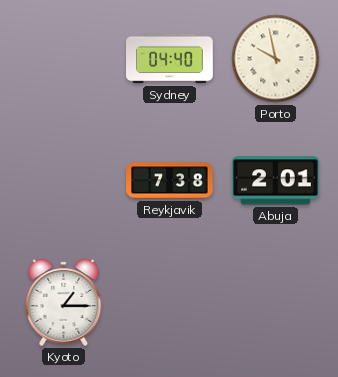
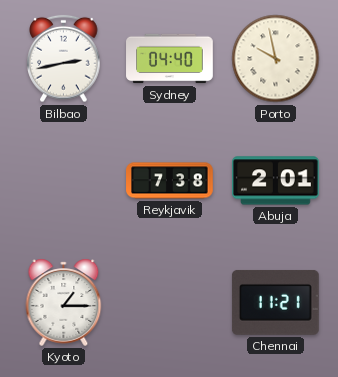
Bilbao: none -> 2:43 (64, 59)
Chennai: none -> 11:21 (275, 302)
